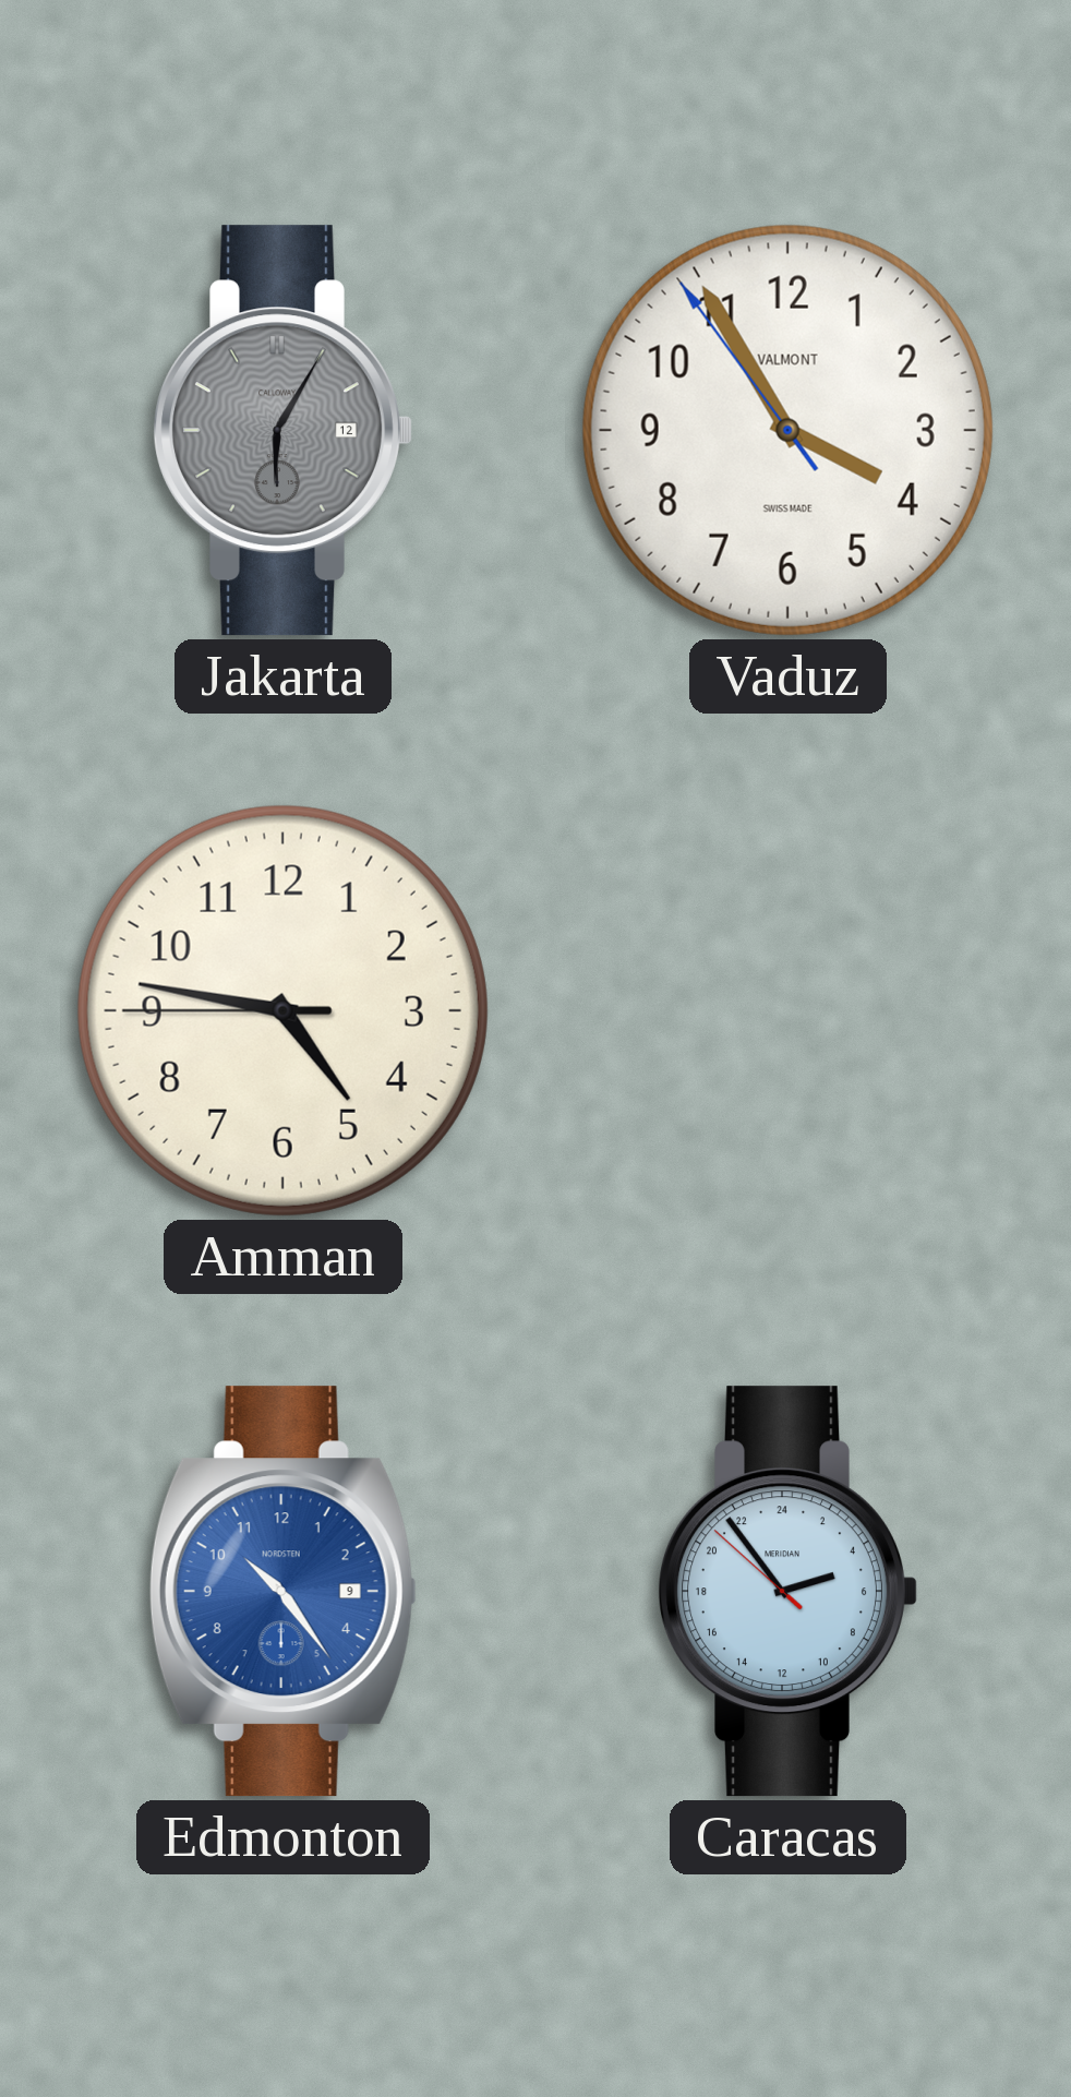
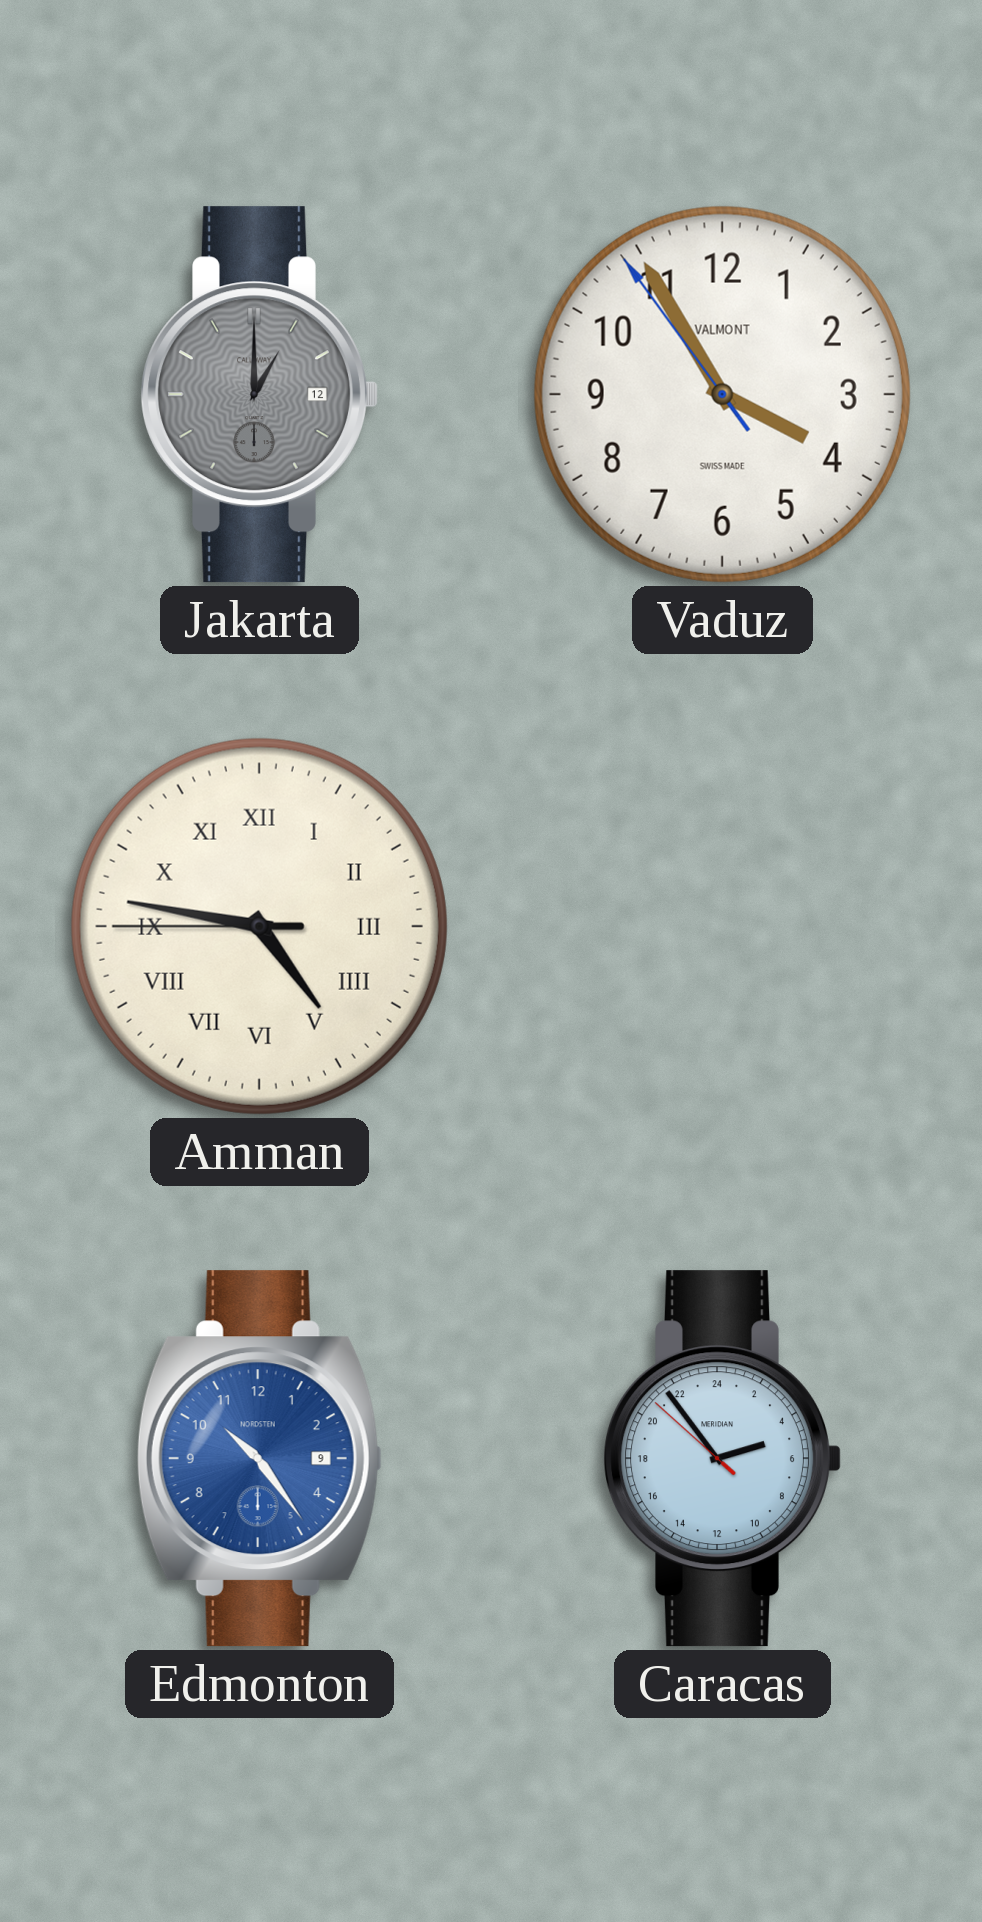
Jakarta: 6:05 -> 1:00 (259, 395)
Amman numerals: Arabic -> Roman (259, 926)
